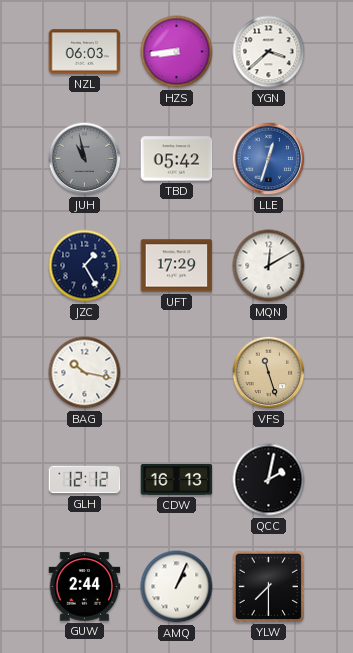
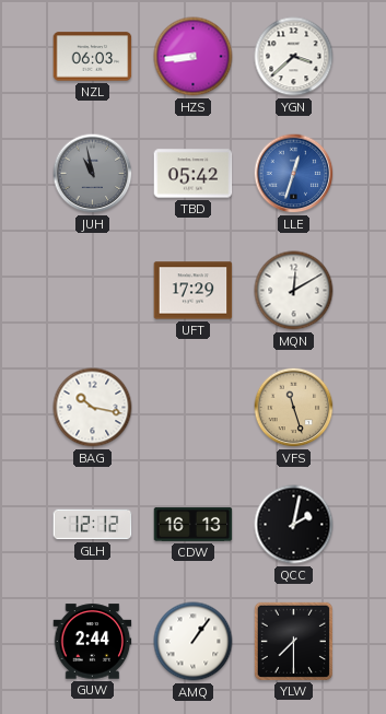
JZC: 1:25 -> none (85, 266)
AMQ: 1:04 -> 1:06 (194, 642)
